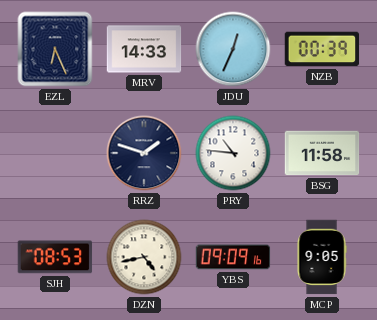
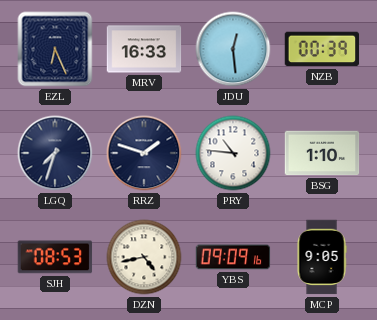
MRV: 14:33 -> 16:33 (144, 49)
JDU: 12:34 -> 12:29 (233, 49)
LGQ: none -> 7:33 (55, 153)
BSG: 11:58 -> 1:10 (322, 153)
